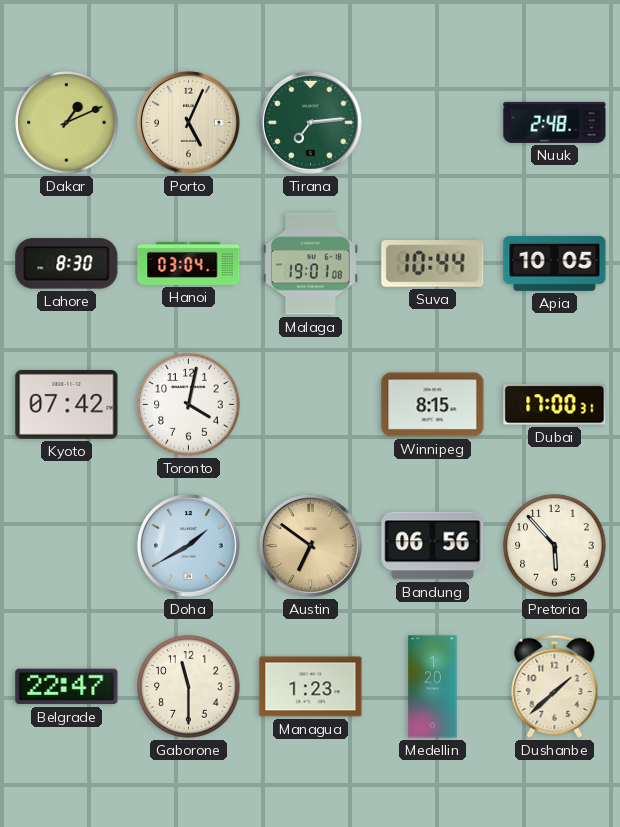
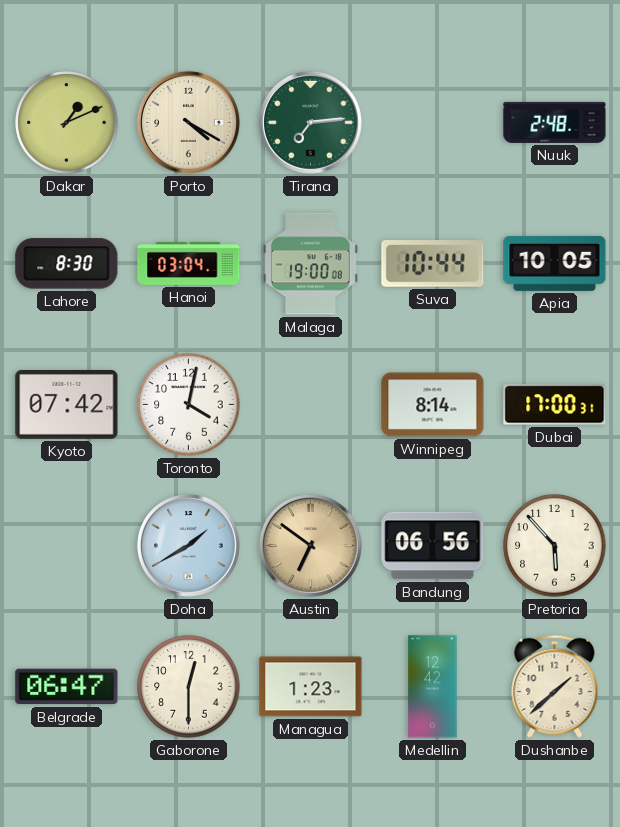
Porto: 5:04 -> 4:20 (188, 122)
Malaga: 19:01 -> 19:00 (311, 264)
Winnipeg: 8:15 -> 8:14 (433, 405)
Belgrade: 22:47 -> 06:47 (67, 687)
Gaborone: 11:30 -> 12:30 (189, 687)
Medellin: 1:20 -> 12:42 (433, 687)
